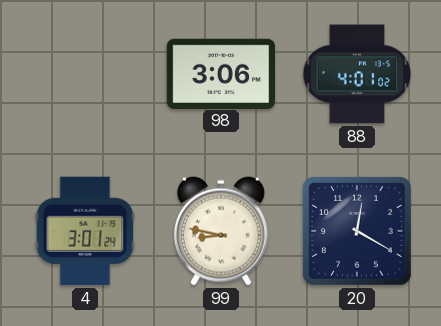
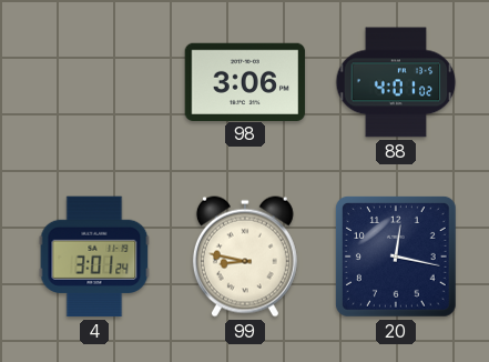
20: 12:20 -> 12:17 (396, 257)
